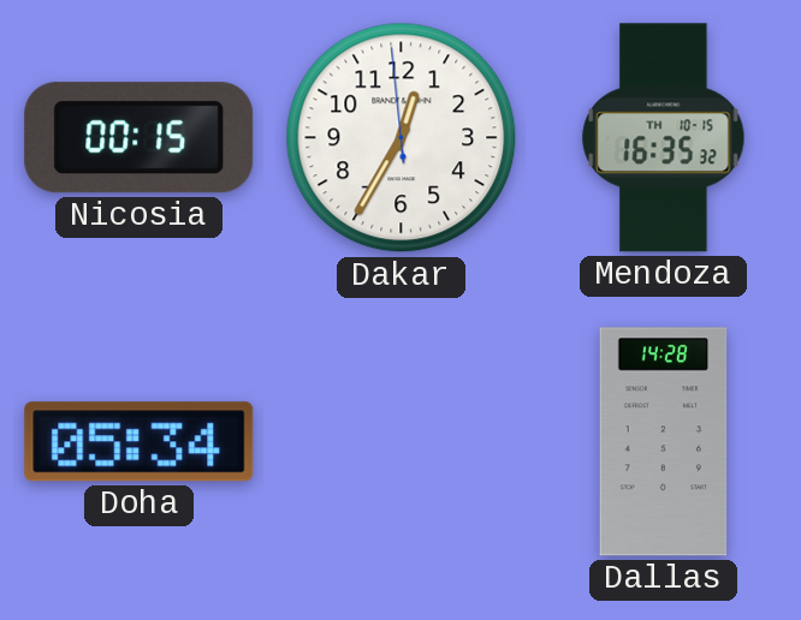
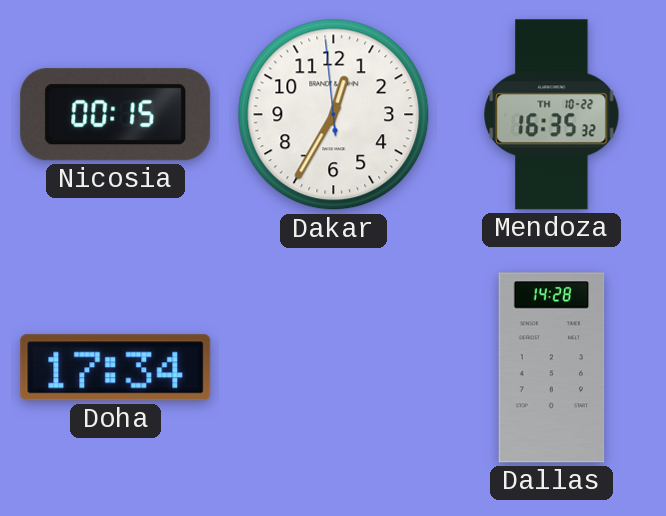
Mendoza date: TH 10-15 -> TH 10-22 (552, 115)
Doha: 05:34 -> 17:34 (116, 368)
